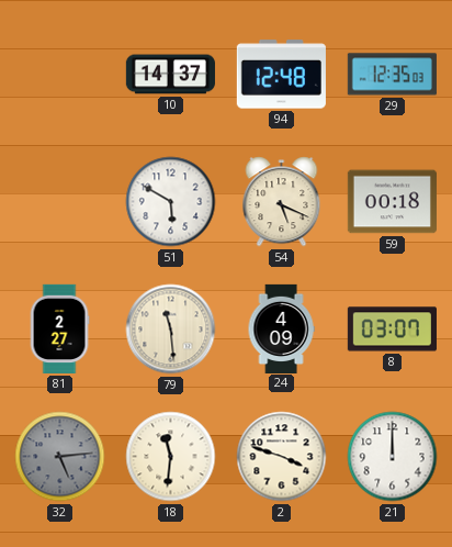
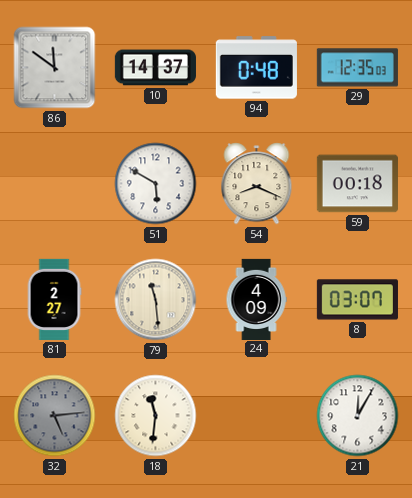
86: none -> 11:51 (55, 68)
94: 12:48 -> 0:48 (256, 68)
54: 5:19 -> 8:19 (257, 184)
2: 3:48 -> none (282, 457)
21: 12:00 -> 12:05 (358, 416)
